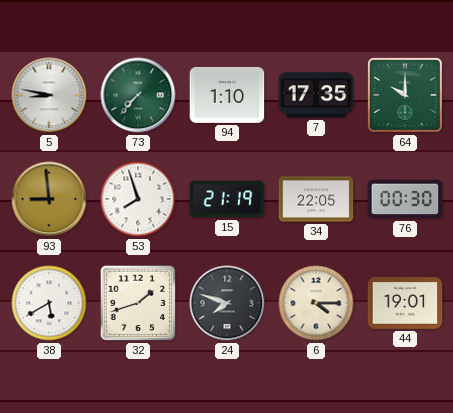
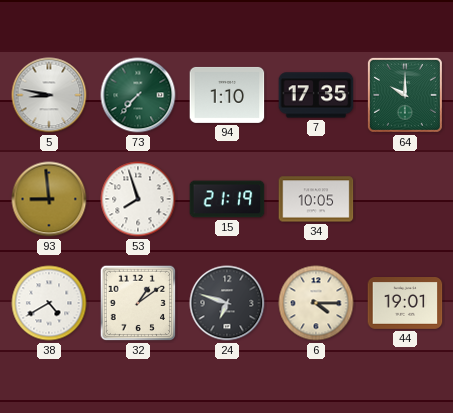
34: 22:05 -> 10:05 (316, 199)
76: 00:30 -> none (405, 199)
38: 5:40 -> 4:40 (49, 303)
32: 1:42 -> 1:09 (138, 303)
24: 7:48 -> 6:48 (227, 303)
